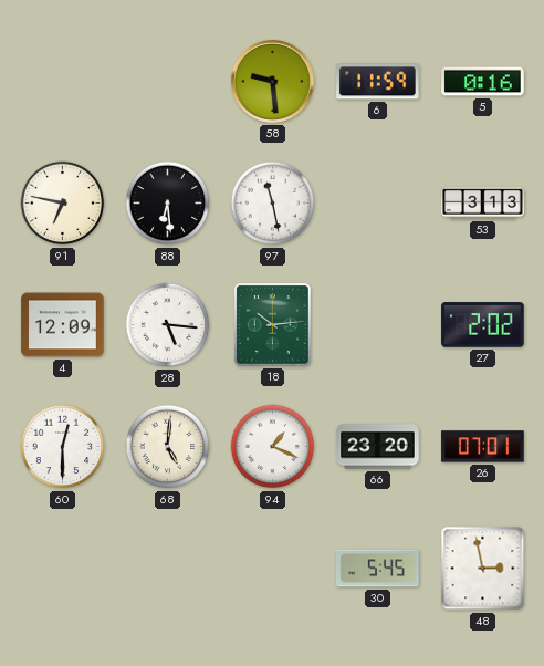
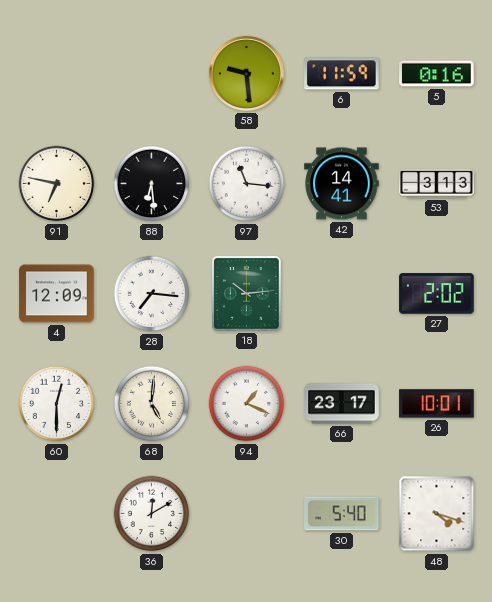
97: 11:28 -> 11:16 (247, 184)
42: none -> 14:41 (342, 184)
28: 5:16 -> 7:16 (152, 294)
66: 23:20 -> 23:17 (342, 404)
26: 07:01 -> 10:01 (437, 404)
36: none -> 12:10 (152, 514)
30: 5:45 -> 5:40 (342, 514)
48: 2:58 -> 4:18 (437, 514)
